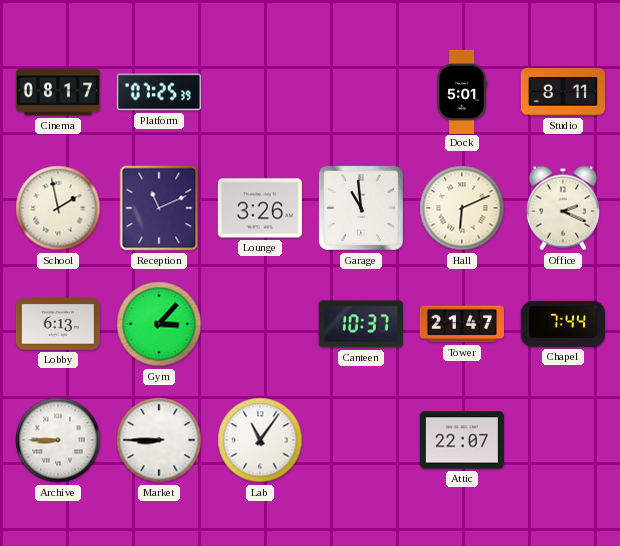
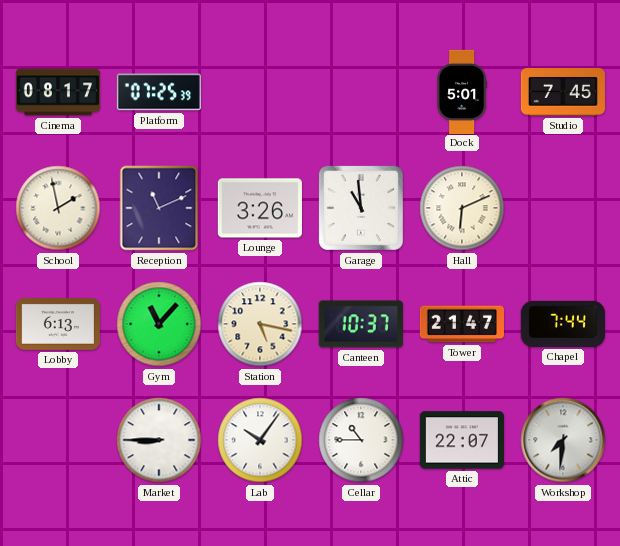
Studio: 8:11 -> 7:45 (563, 92)
Office: 2:19 -> none (563, 208)
Gym: 3:07 -> 11:07 (159, 324)
Station: none -> 5:17 (260, 324)
Archive: 8:45 -> none (58, 440)
Lab: 11:06 -> 10:06 (260, 440)
Cellar: none -> 10:45 (361, 440)
Workshop: none -> 7:31 (563, 440)
